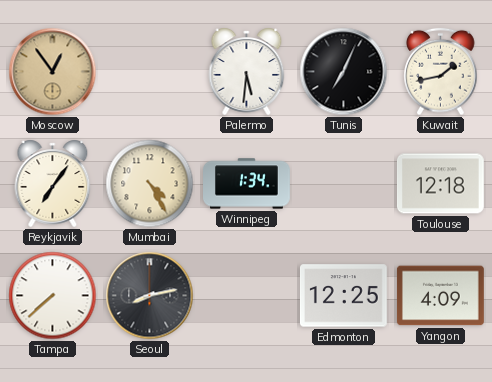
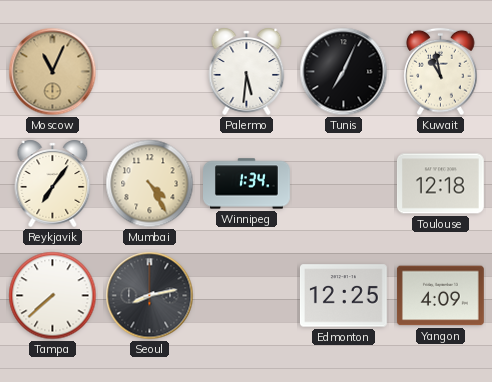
Moscow: 12:54 -> 11:04 (53, 72)
Kuwait: 1:43 -> 10:58 (441, 72)
